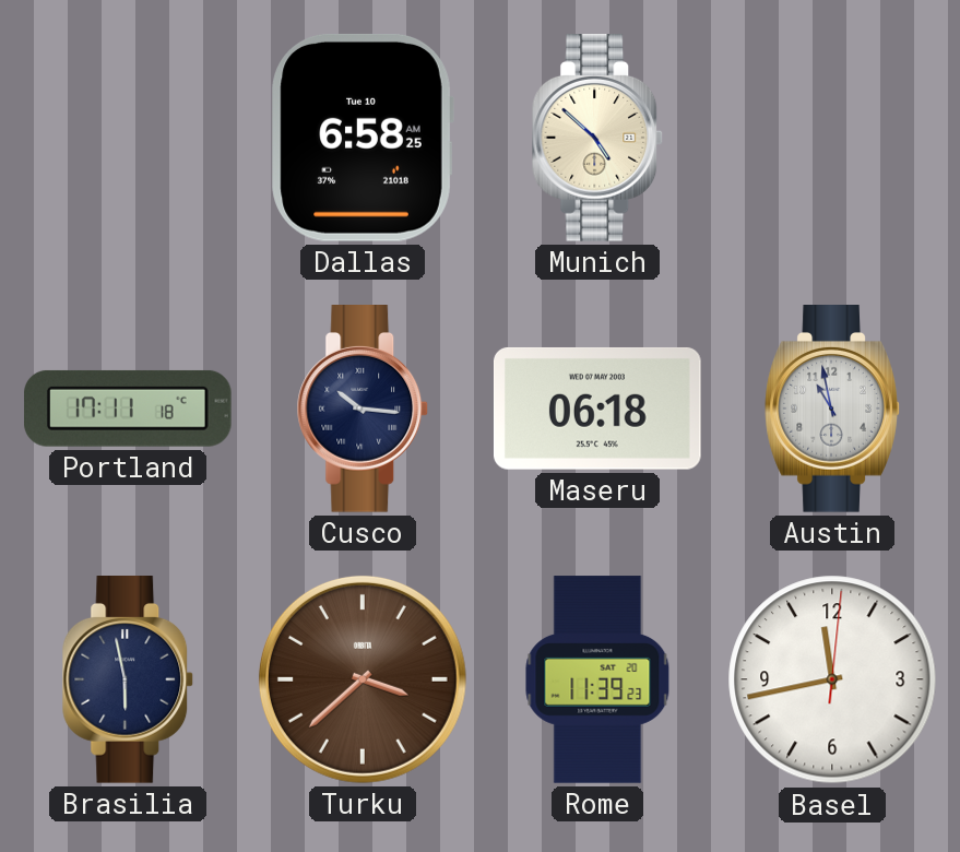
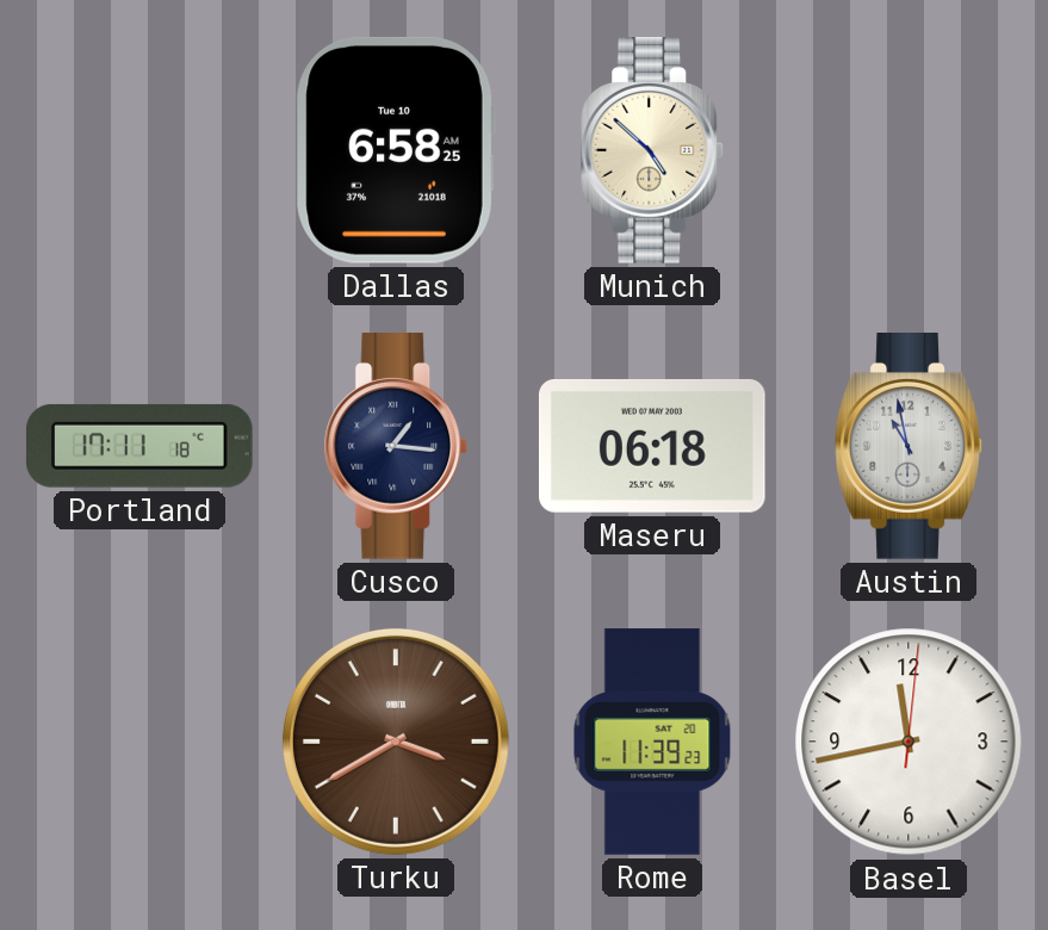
Cusco: 10:16 -> 1:16 (396, 447)
Brasilia: 5:58 -> none (128, 681)
Turku: 3:38 -> 3:40 (396, 742)
